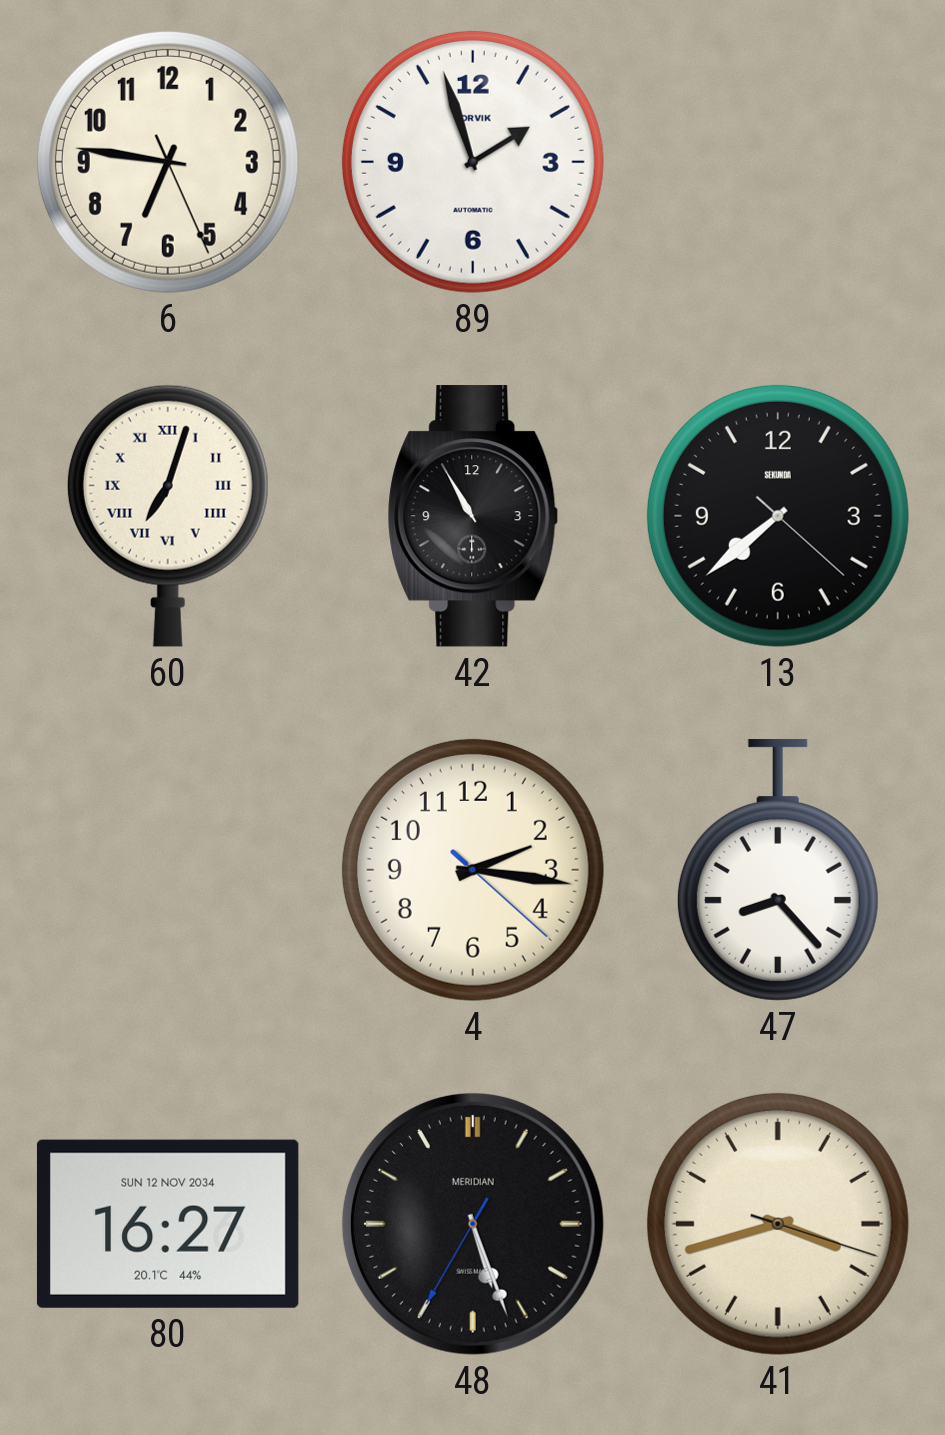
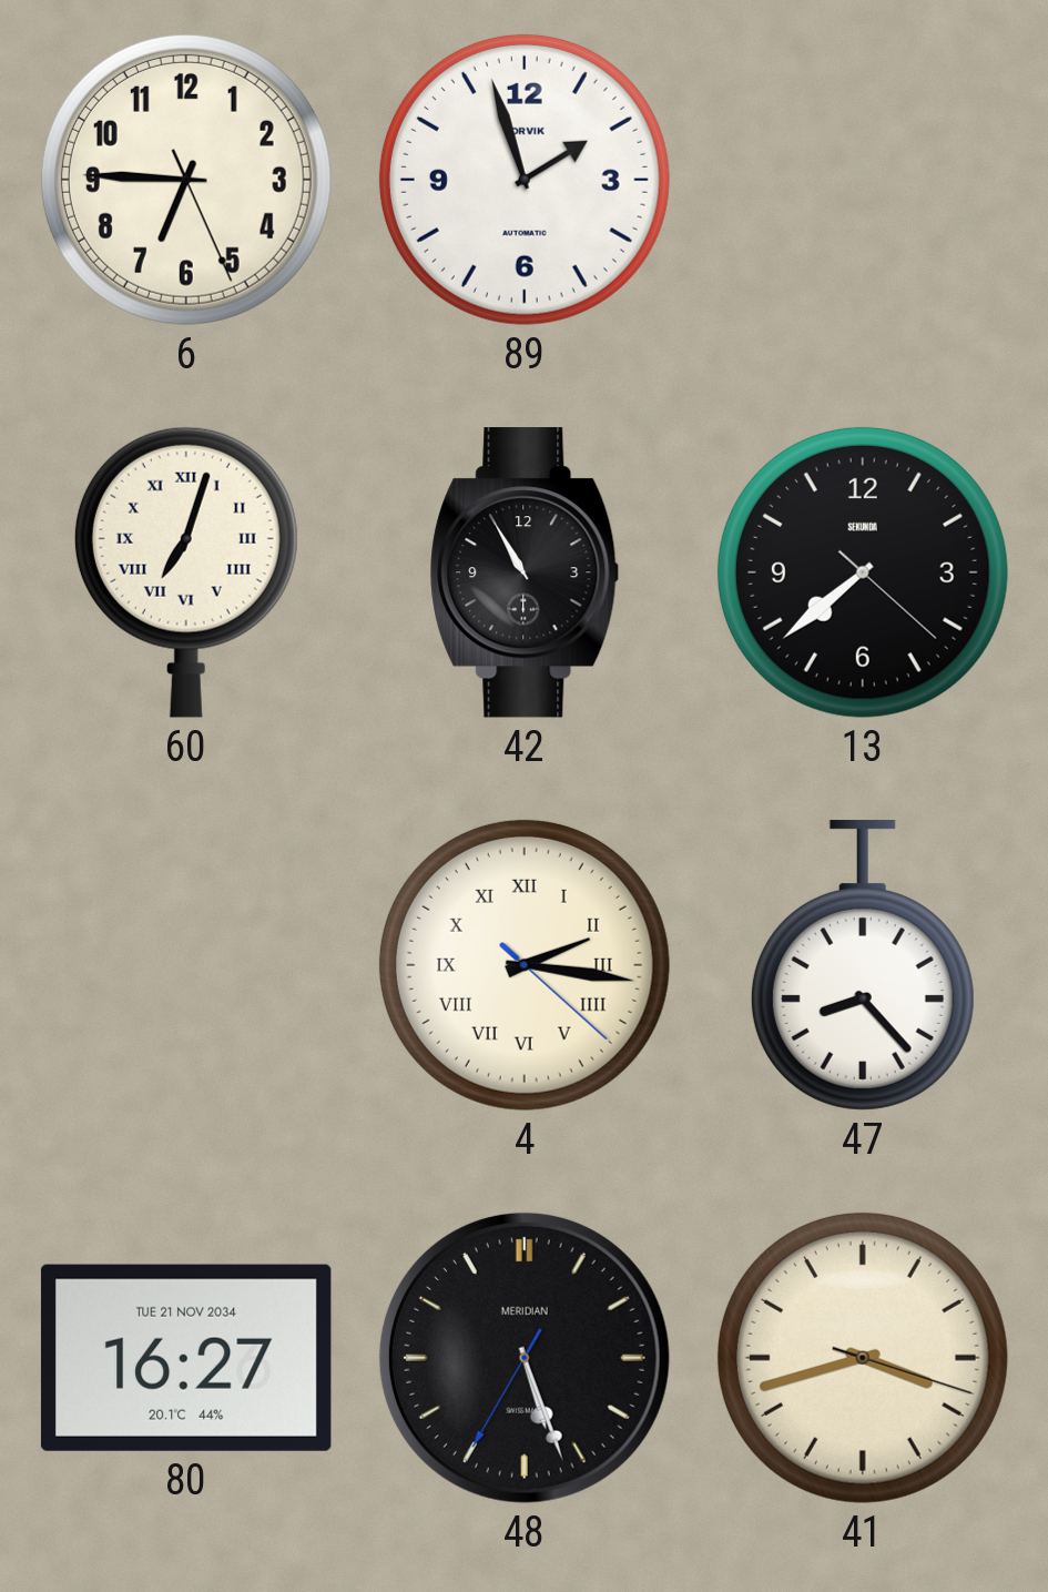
6: 6:46 -> 6:45 (186, 180)
4 numerals: Arabic -> Roman (525, 965)
80 date: SUN 12 NOV 2034 -> TUE 21 NOV 2034 (186, 1358)
